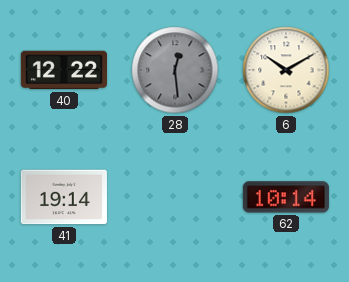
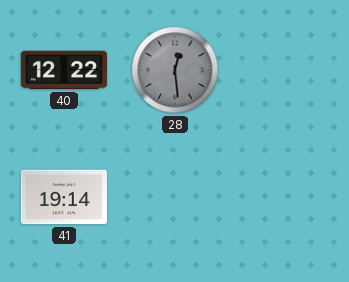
6: 10:10 -> none (286, 70)
62: 10:14 -> none (286, 197)
